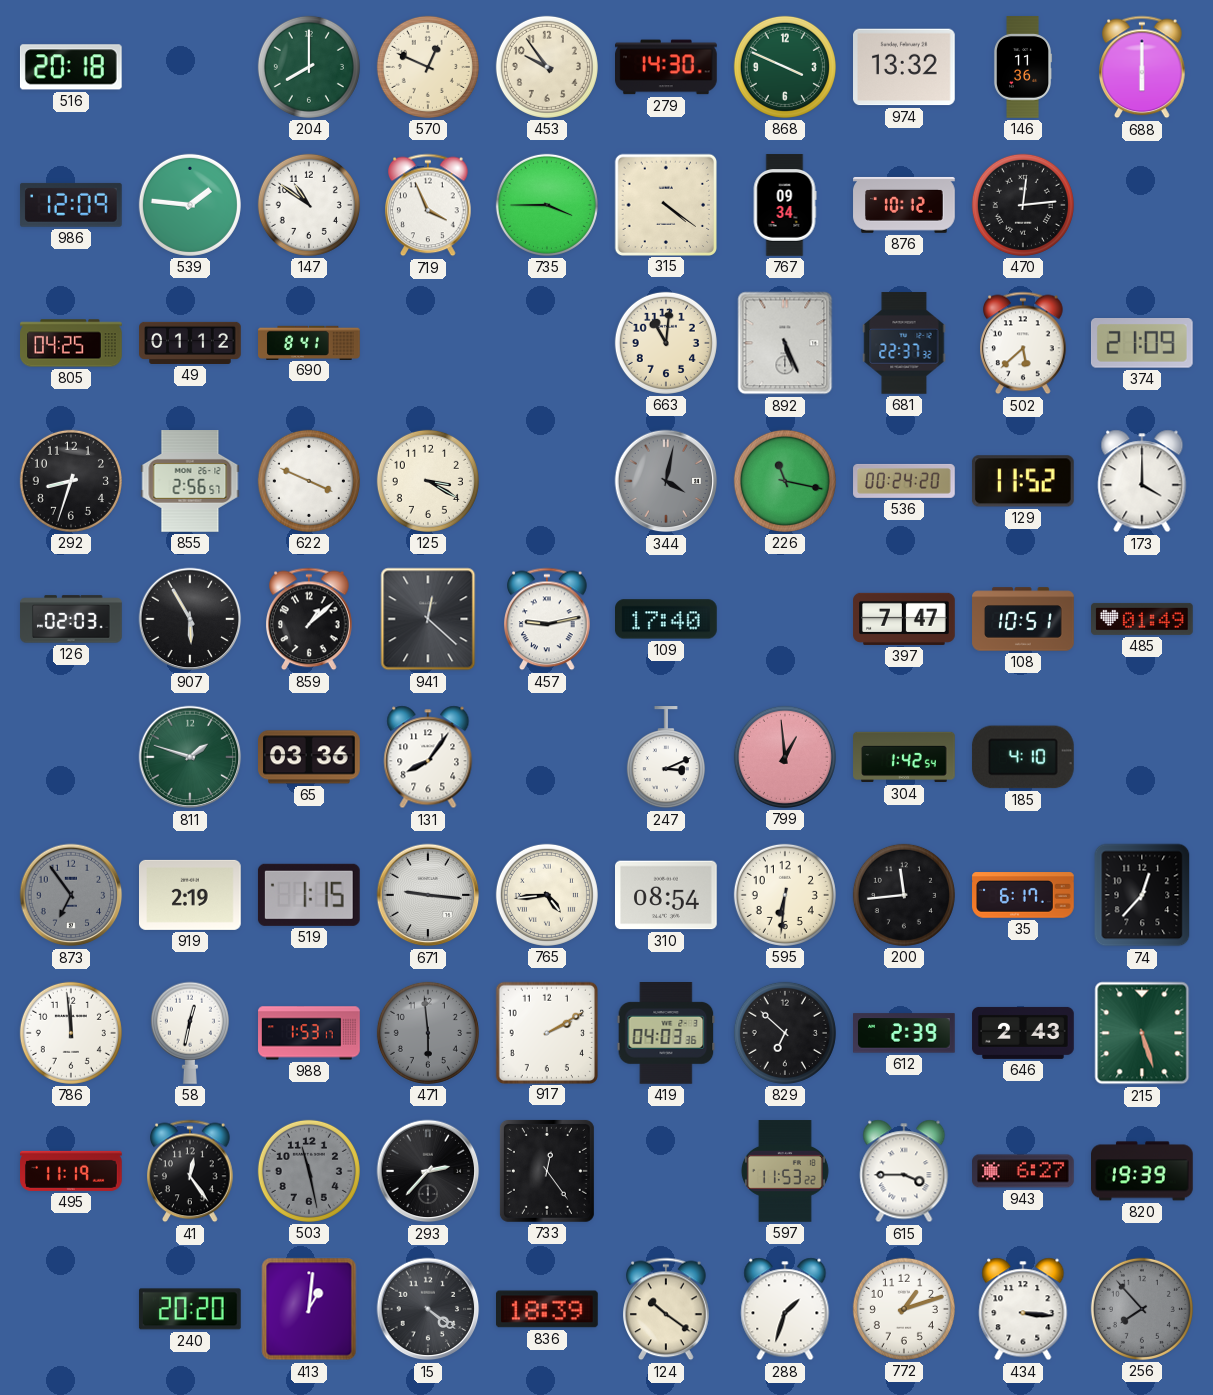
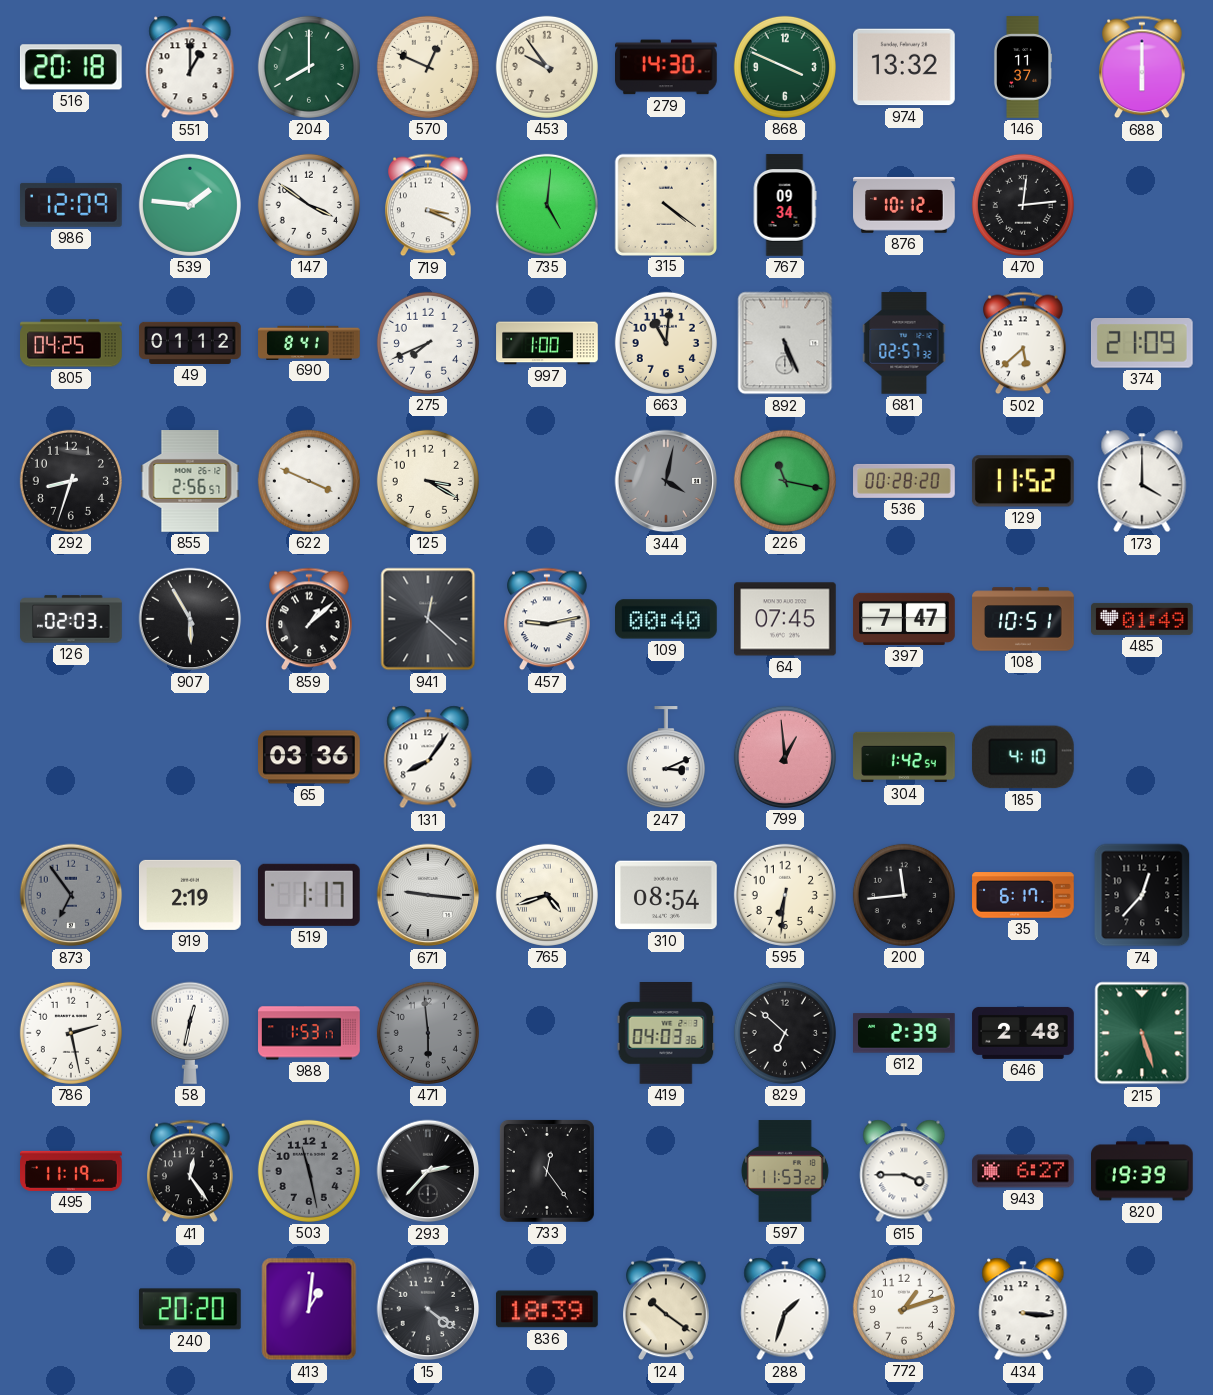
551: none -> 1:00 (190, 67)
146: 11:36 -> 11:37 (1023, 67)
147: 10:51 -> 3:51 (309, 205)
719: 3:56 -> 3:19 (429, 205)
735: 3:45 -> 5:01 (547, 205)
275: none -> 7:41 (428, 343)
997: none -> 1:00 (547, 343)
681: 22:37 -> 02:57 (904, 343)
536: 00:24 -> 00:28 (904, 481)
109: 17:40 -> 00:40 (666, 619)
64: none -> 07:45 (786, 619)
811: 1:48 -> none (190, 757)
519: 1:15 -> 1:17 (309, 895)
765: 4:44 -> 4:42 (547, 895)
786: 11:59 -> 2:28 (71, 1033)
917: 2:10 -> none (546, 1032)
646: 2:43 -> 2:48 (1023, 1033)
256: 7:53 -> none (1142, 1309)
